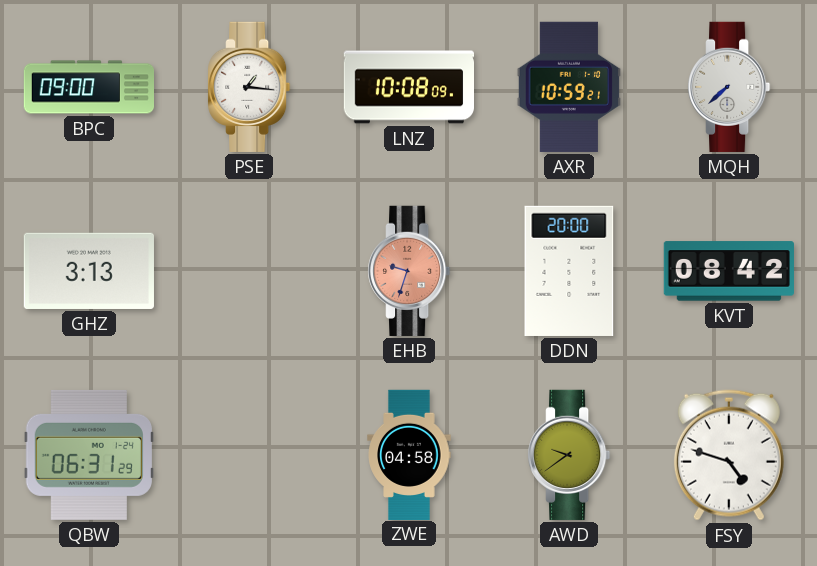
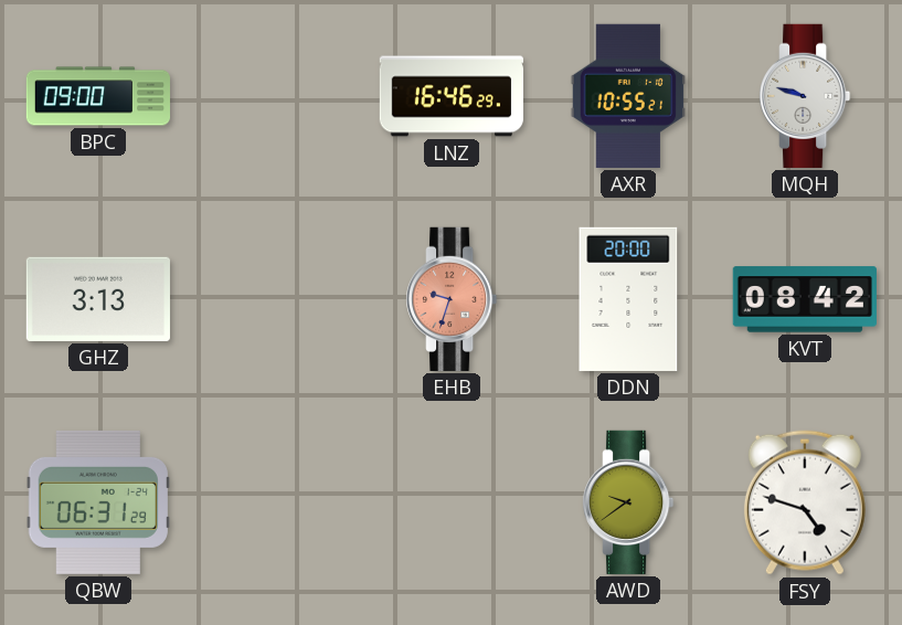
PSE: 1:16 -> none (249, 87)
LNZ: 10:08 -> 16:46 (450, 96)
AXR: 10:59 -> 10:55 (627, 96)
MQH: 7:38 -> 9:48 (805, 96)
ZWE: 04:58 -> none (409, 454)
